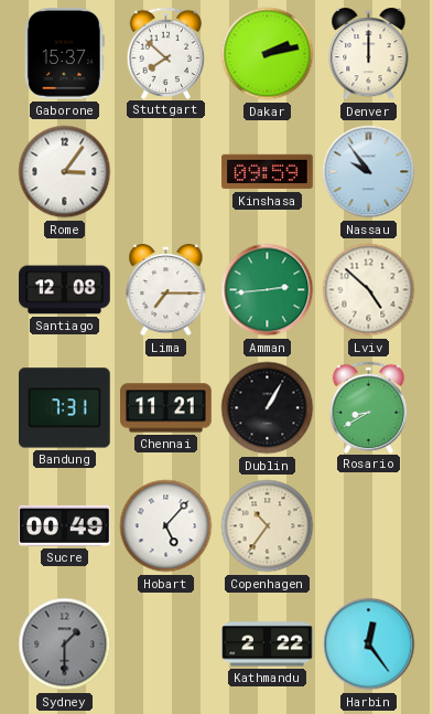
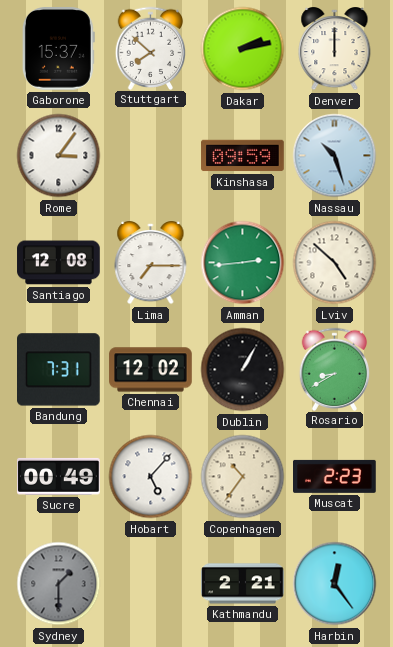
Nassau: 9:54 -> 10:27 (335, 156)
Chennai: 11:21 -> 12:02 (151, 370)
Muscat: none -> 2:23 (335, 476)
Kathmandu: 2:22 -> 2:21 (243, 584)
